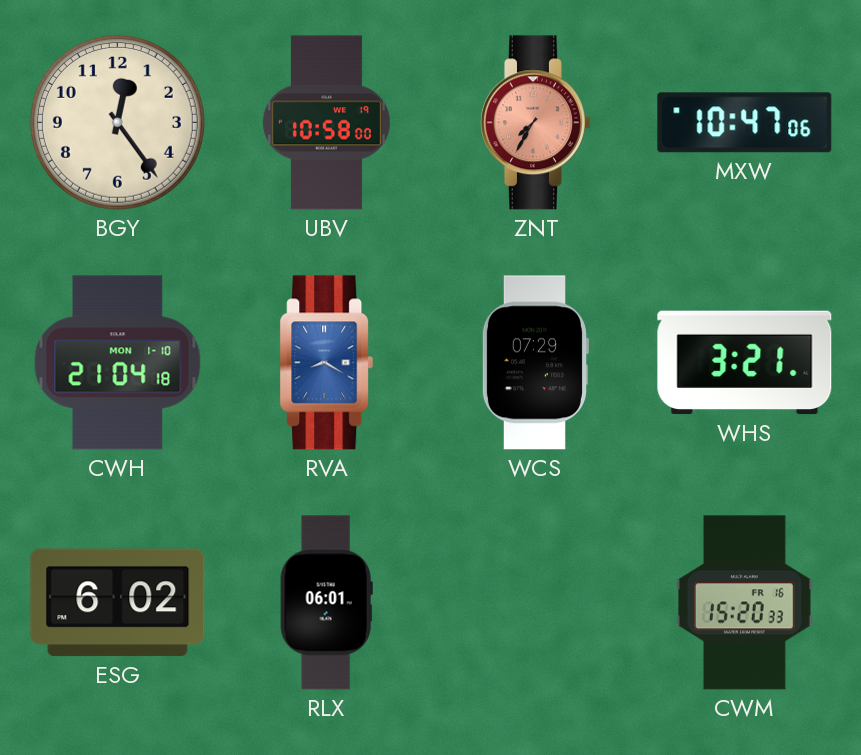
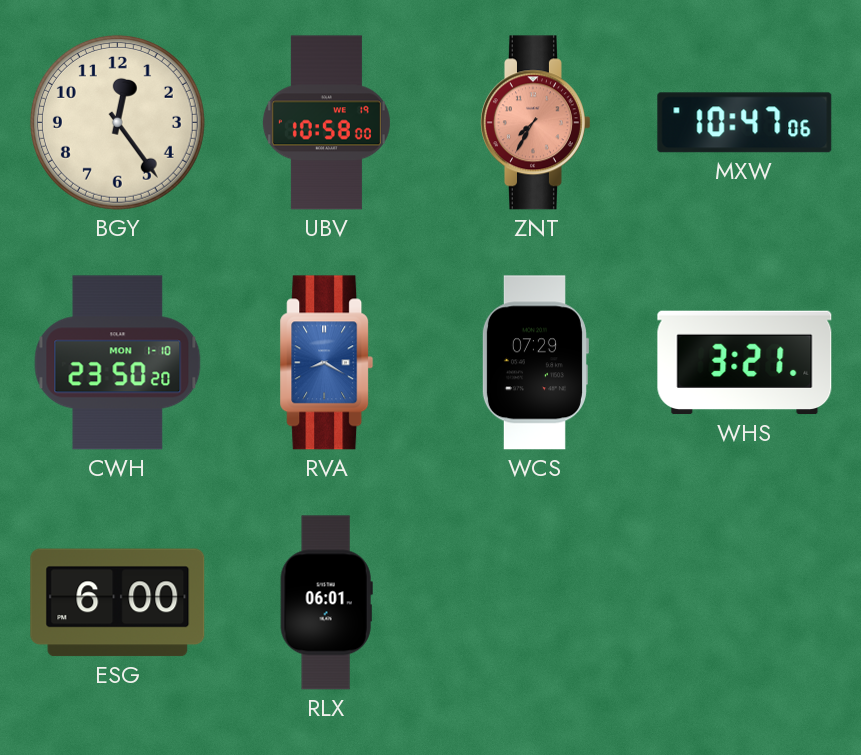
CWH: 21:04 -> 23:50 (118, 363)
ESG: 6:02 -> 6:00 (118, 603)
CWM: 15:20 -> none (744, 603)
